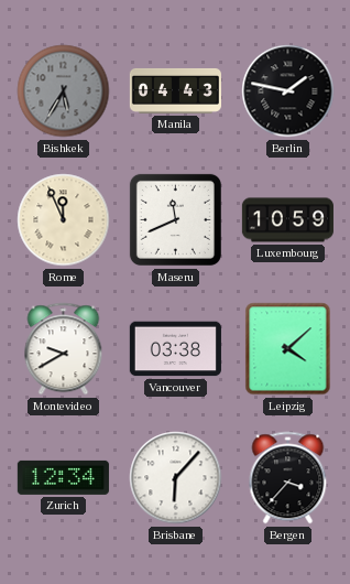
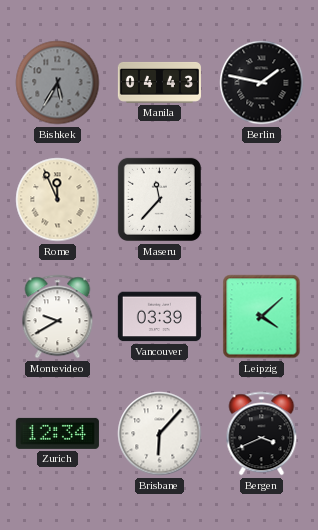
Maseru: 11:41 -> 11:37 (159, 199)
Luxembourg: 10:59 -> none (287, 220)
Vancouver: 03:38 -> 03:39 (159, 317)
Bergen: 3:37 -> 3:41 (262, 434)
